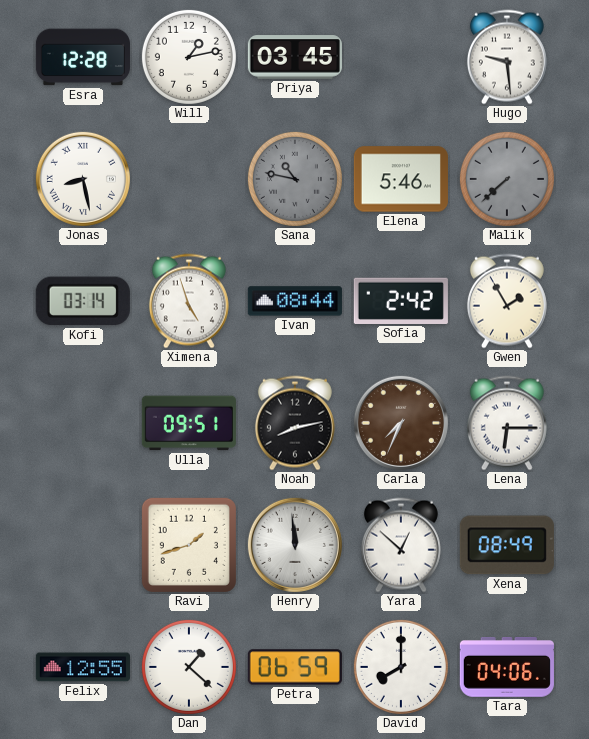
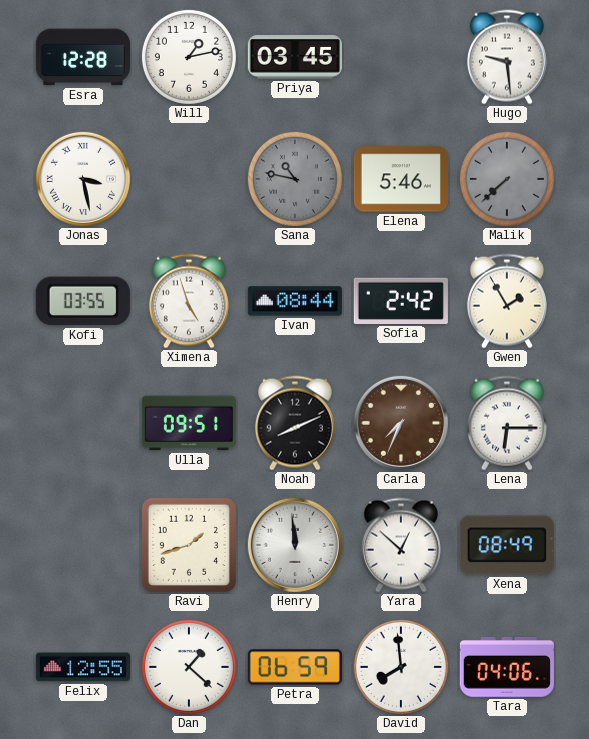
Jonas: 8:28 -> 3:28 (83, 179)
Kofi: 03:14 -> 03:55 (83, 301)
Noah: 8:13 -> 8:11 (295, 423)
David: 8:00 -> 7:59 (401, 667)
